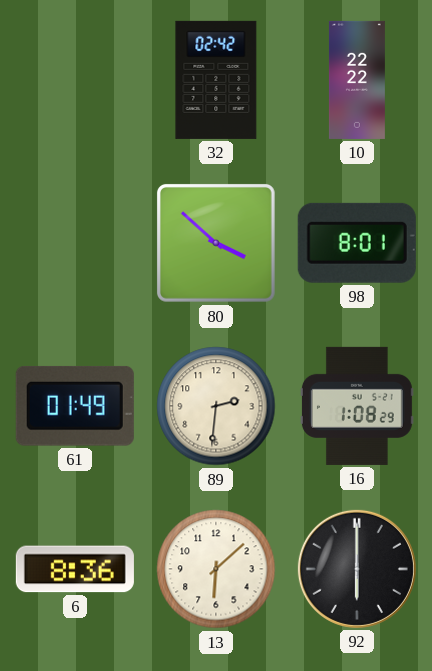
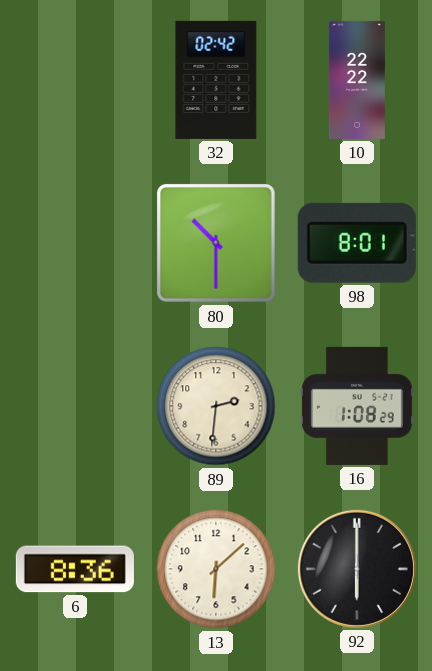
80: 3:52 -> 10:30 (216, 243)
61: 01:49 -> none (75, 406)
